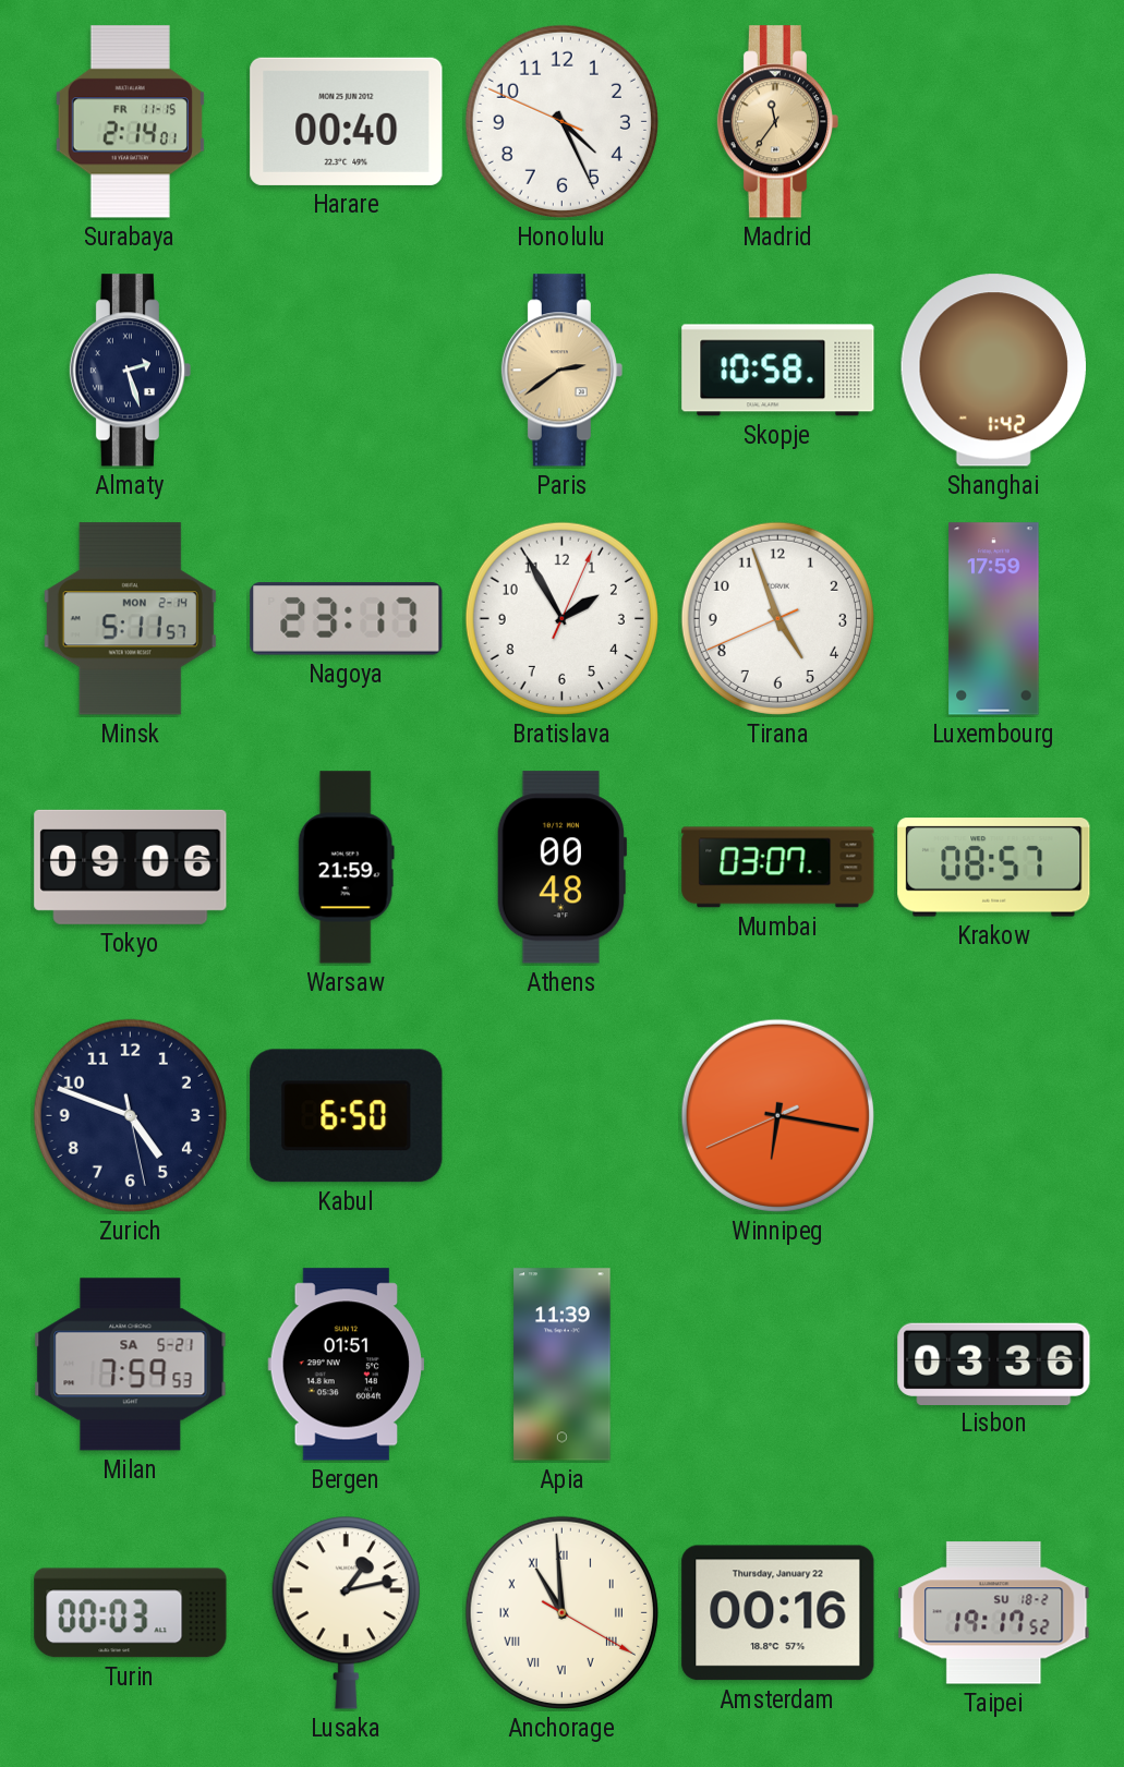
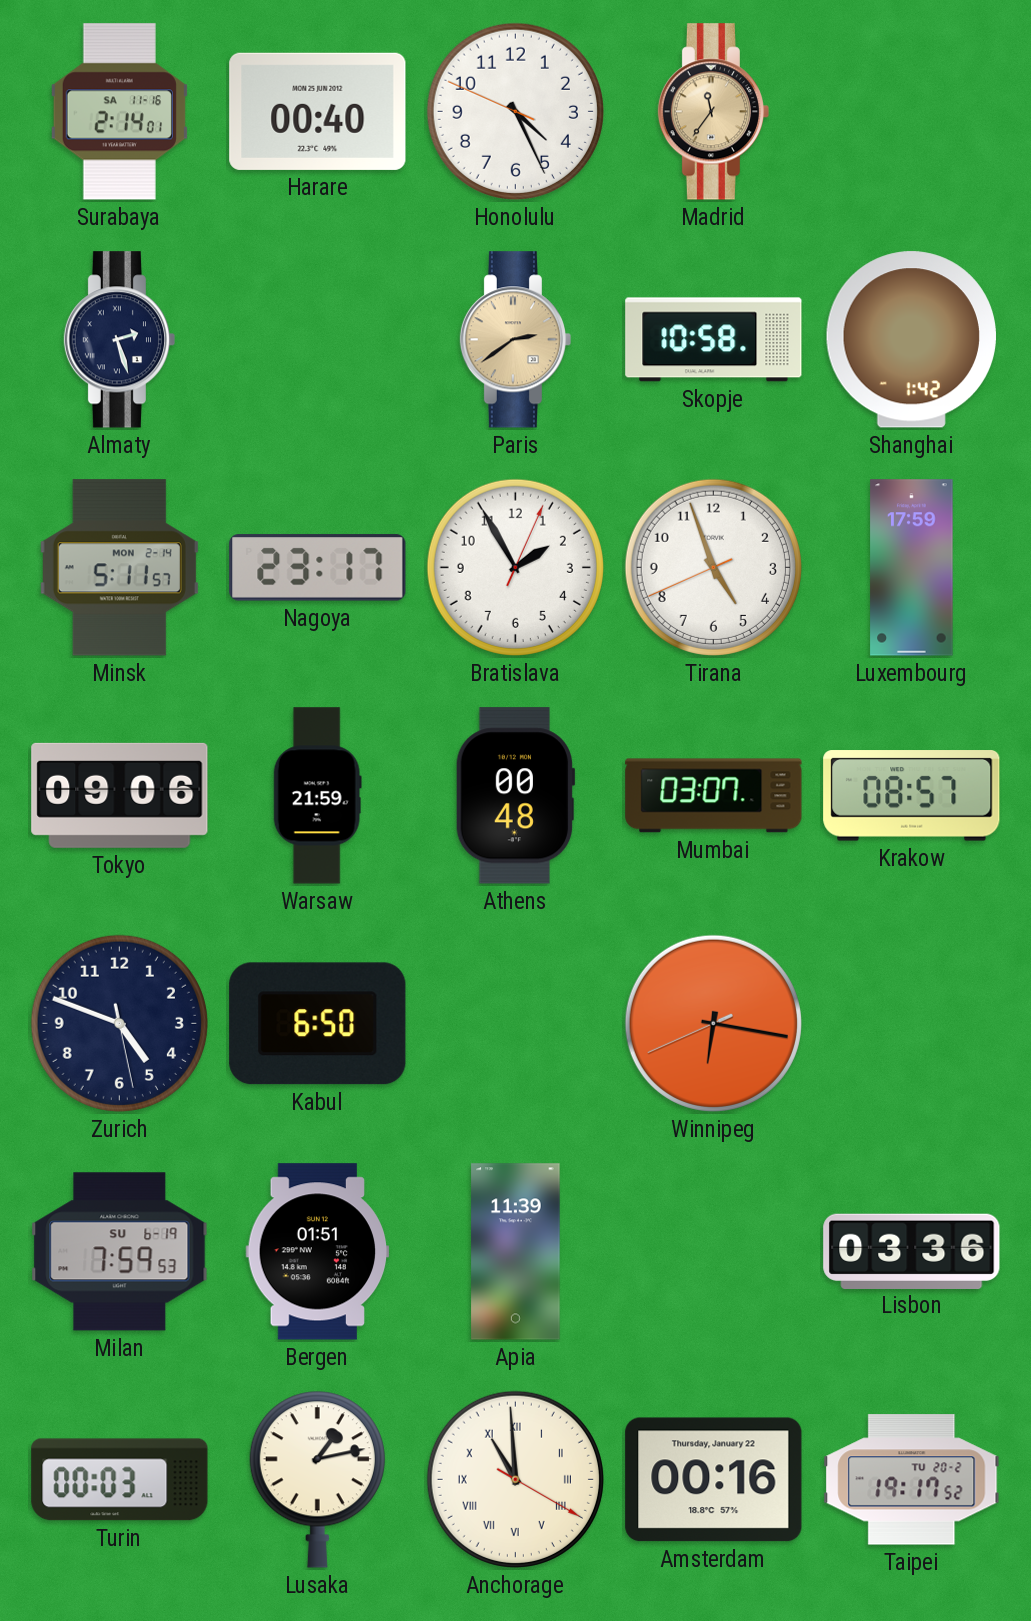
Surabaya date: FR 11-15 -> SA 11-16 (119, 112)
Milan date: SA 5-21 -> SU 6-19 (120, 1252)
Taipei date: SU 18-2 -> TU 20-2 (912, 1480)
